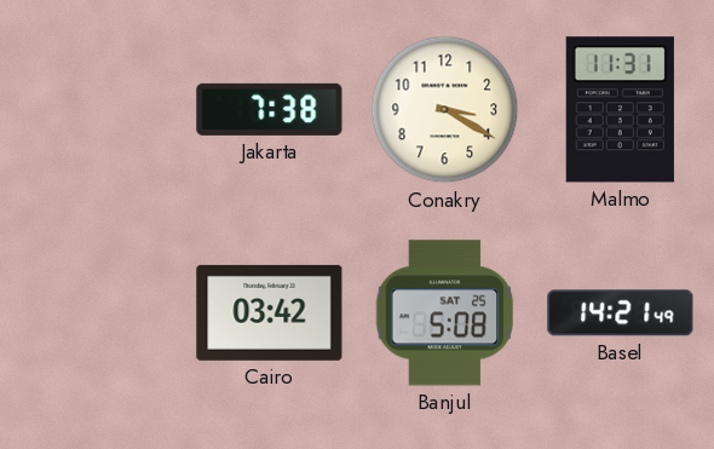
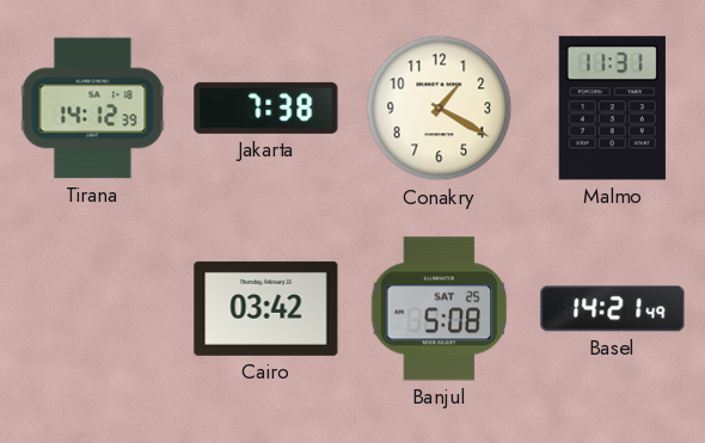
Tirana: none -> 14:12 (93, 109)
Conakry: 3:20 -> 1:20 (440, 109)
